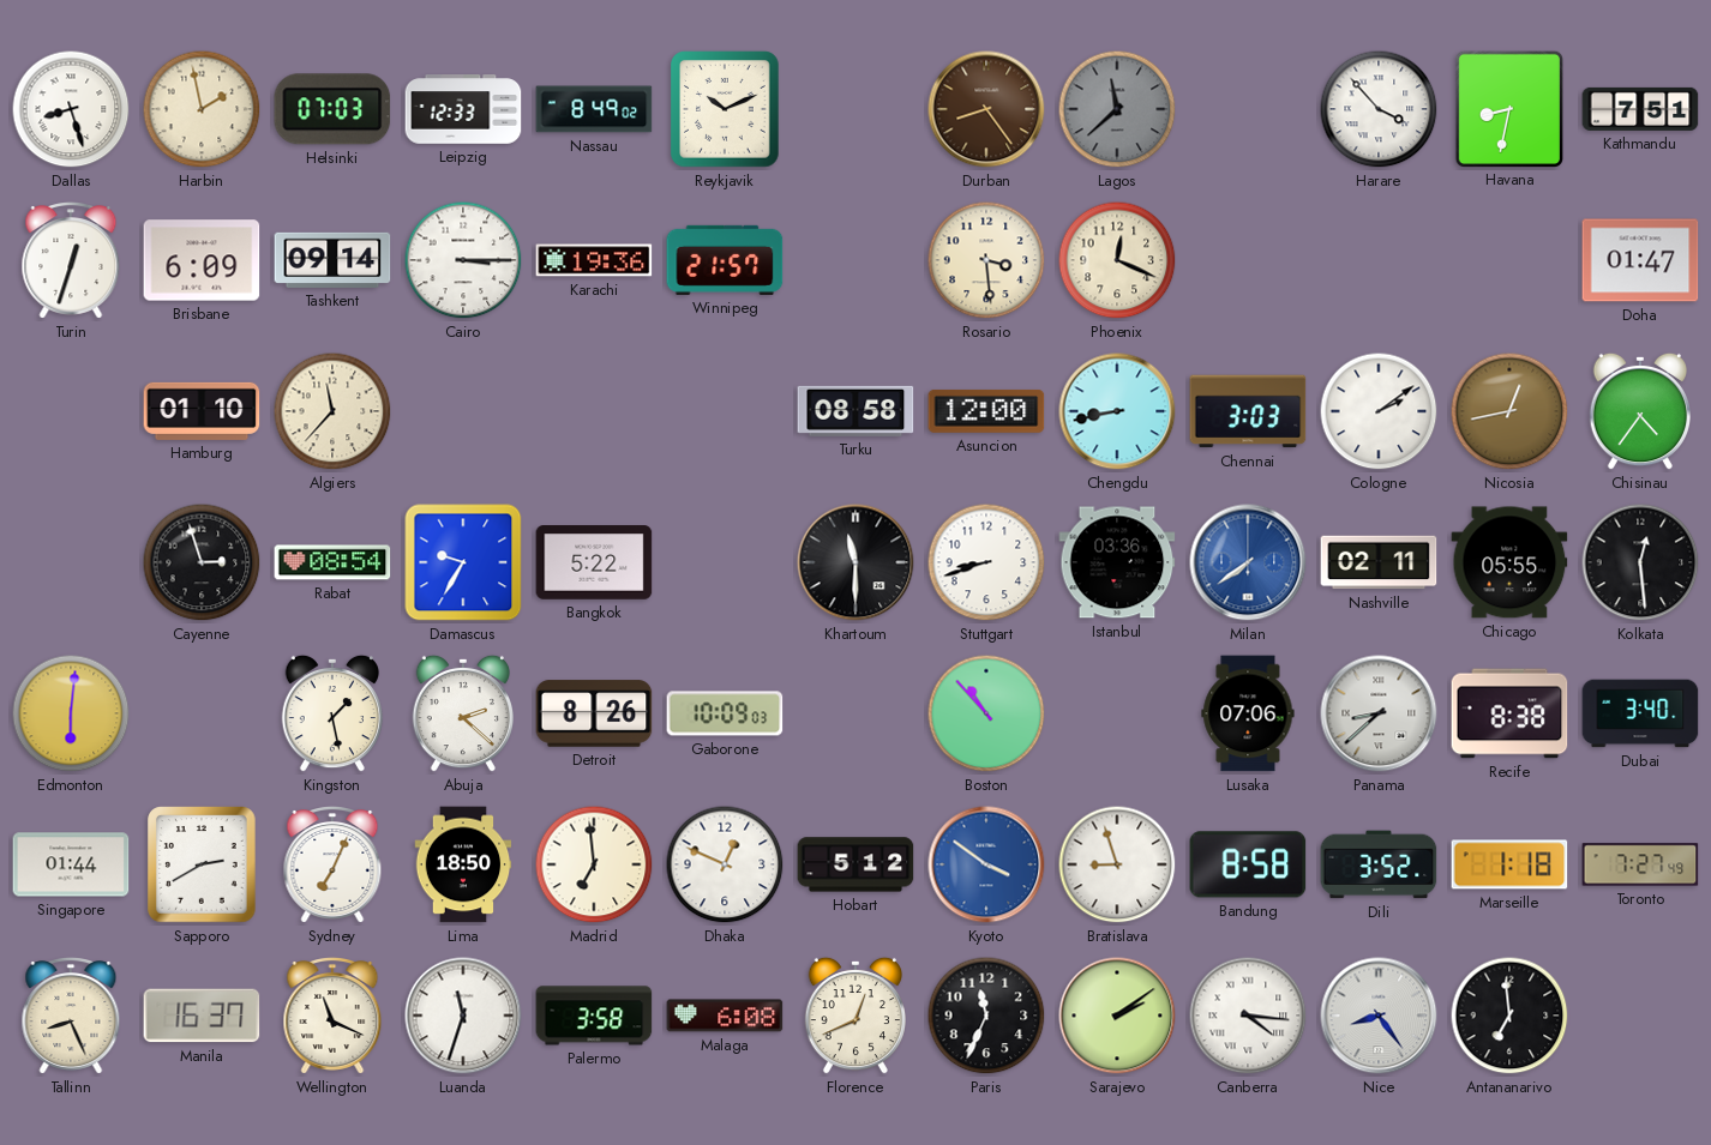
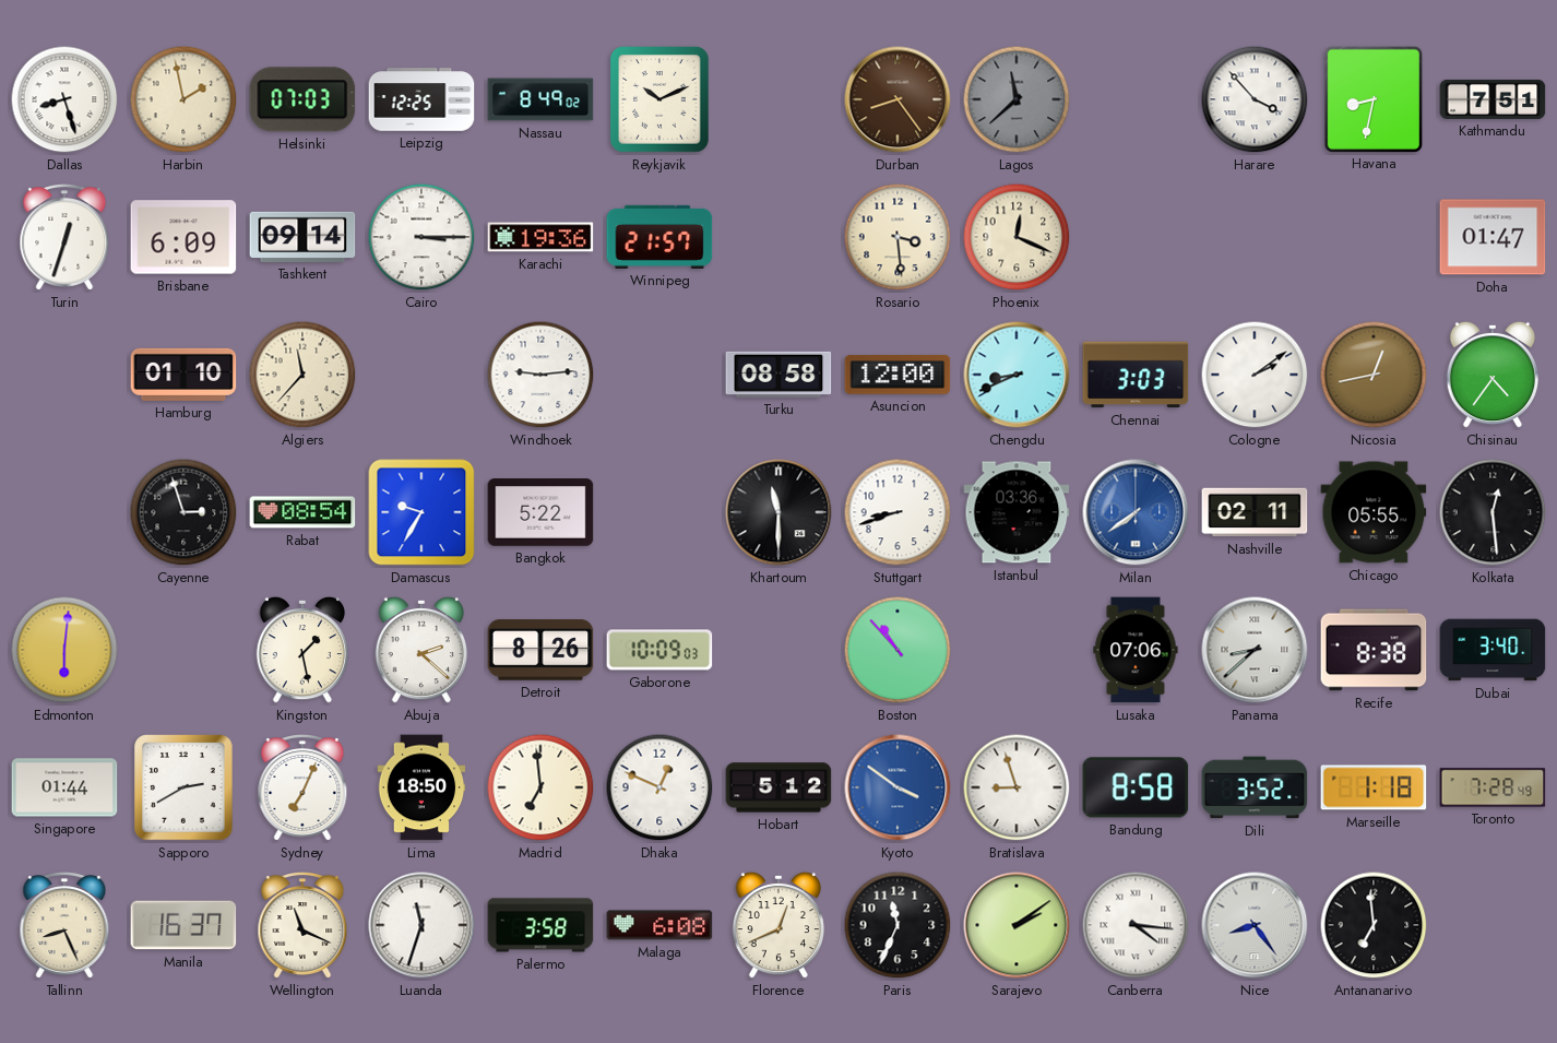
Leipzig: 12:33 -> 12:25 (421, 99)
Windhoek: none -> 9:14 (540, 375)
Chengdu: 8:43 -> 8:41 (1017, 375)
Toronto: 7:27 -> 7:28 (1493, 787)
